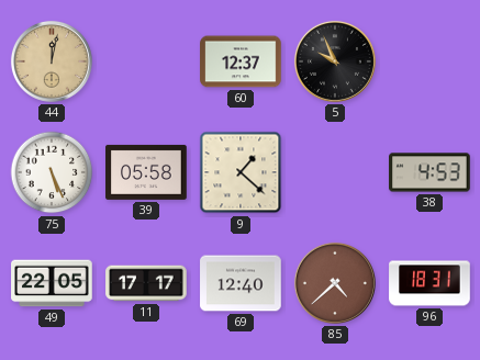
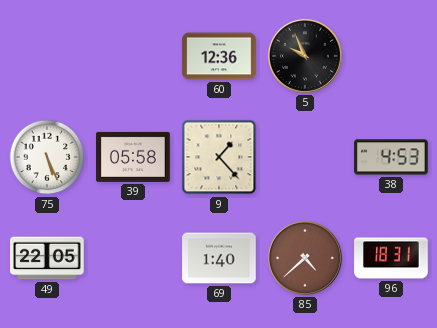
44: 12:02 -> none (52, 61)
60: 12:37 -> 12:36 (219, 56)
9: 1:22 -> 1:23 (219, 157)
11: 17:17 -> none (146, 283)
69: 12:40 -> 1:40 (219, 258)
